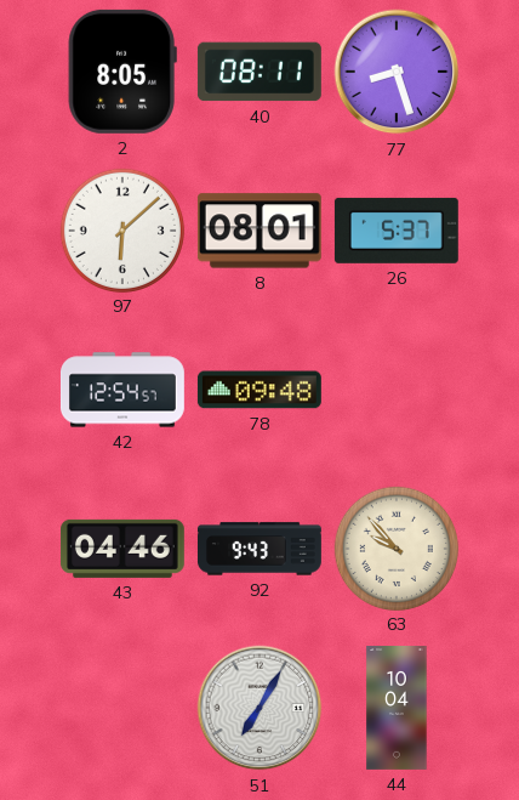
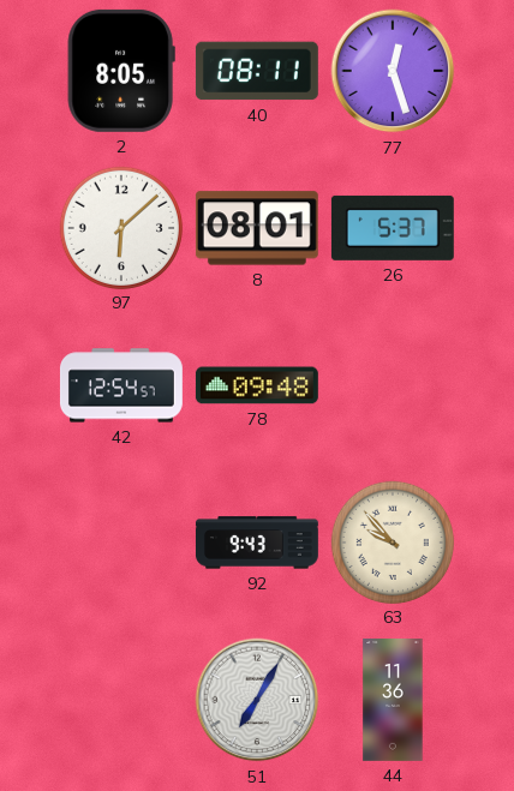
77: 8:27 -> 12:27 (393, 71)
43: 04:46 -> none (122, 549)
44: 10:04 -> 11:36 (393, 701)
